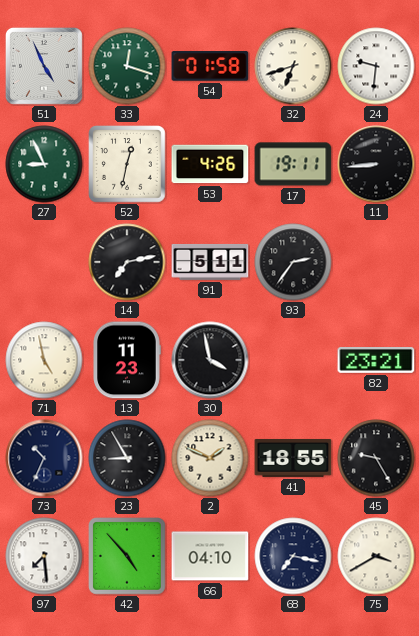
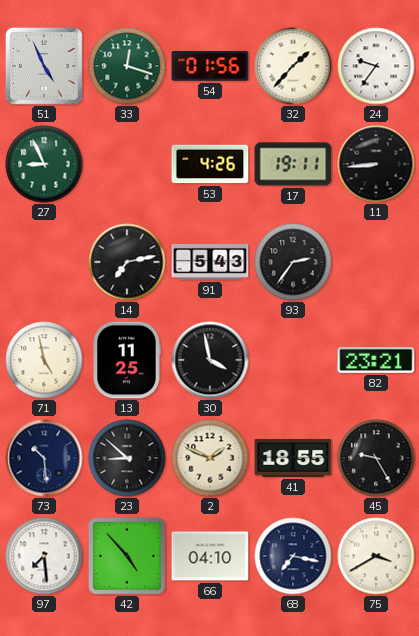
54: 01:58 -> 01:56 (210, 66)
32: 6:42 -> 1:37 (293, 66)
24: 9:31 -> 9:36 (376, 66)
52: 12:32 -> none (127, 164)
91: 5:11 -> 5:43 (210, 262)
13: 11:23 -> 11:25 (127, 360)
73: 10:34 -> 10:29 (44, 458)
23: 8:55 -> 8:52 (127, 458)
